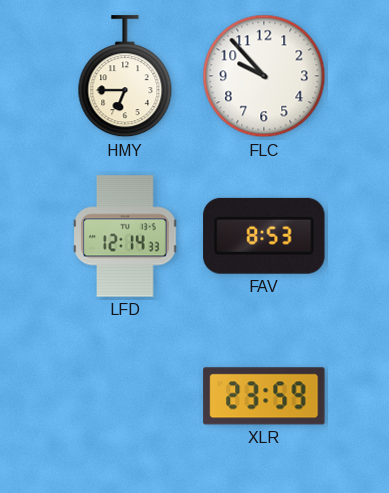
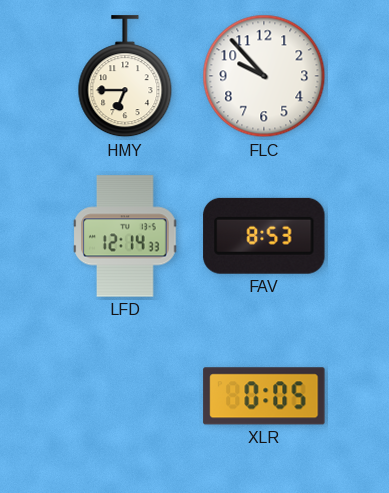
XLR: 23:59 -> 0:05 (264, 396)
